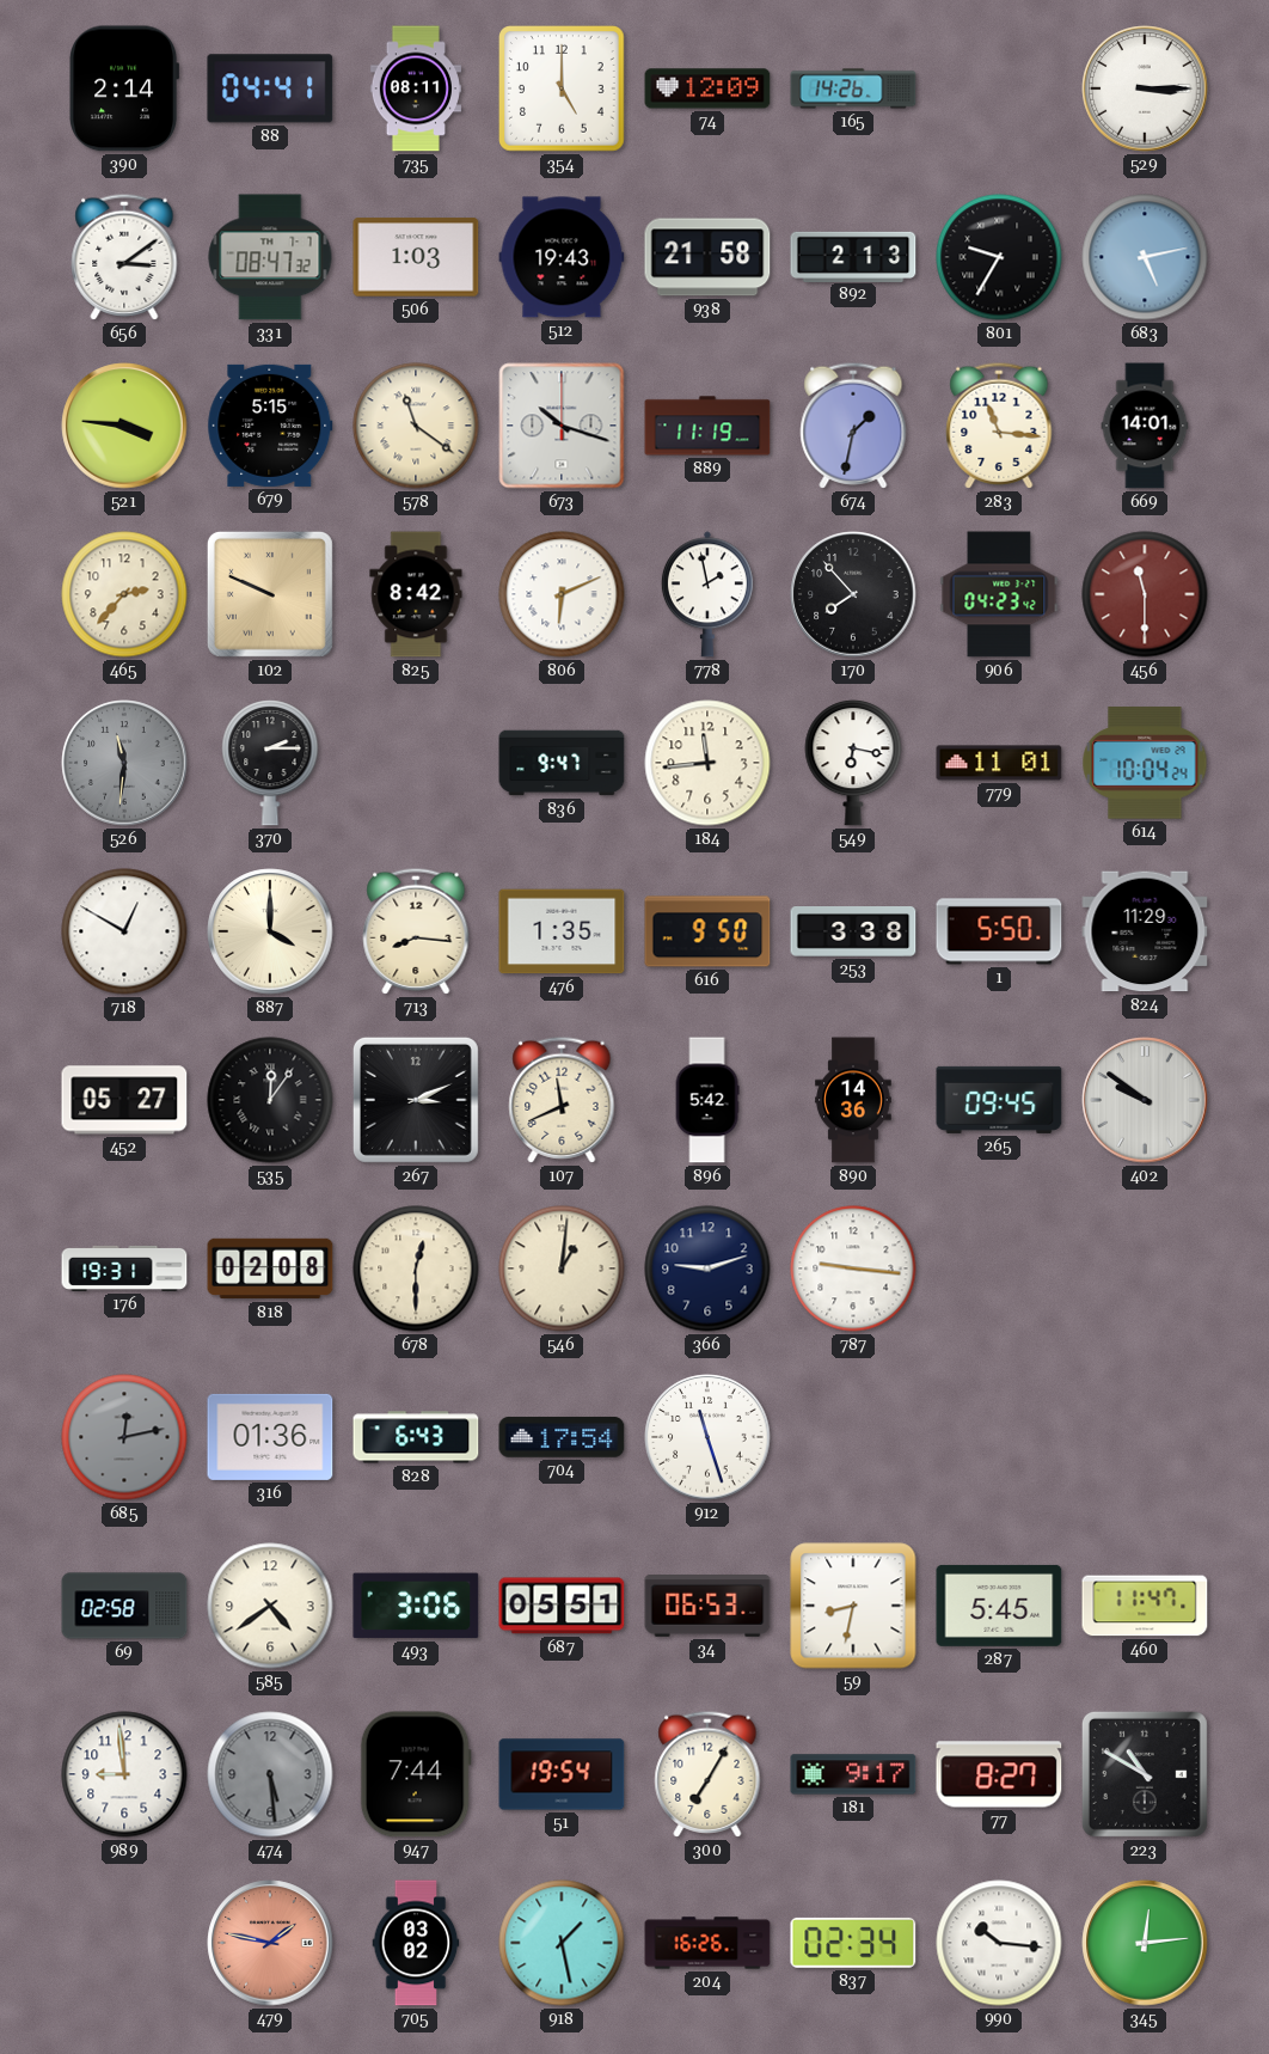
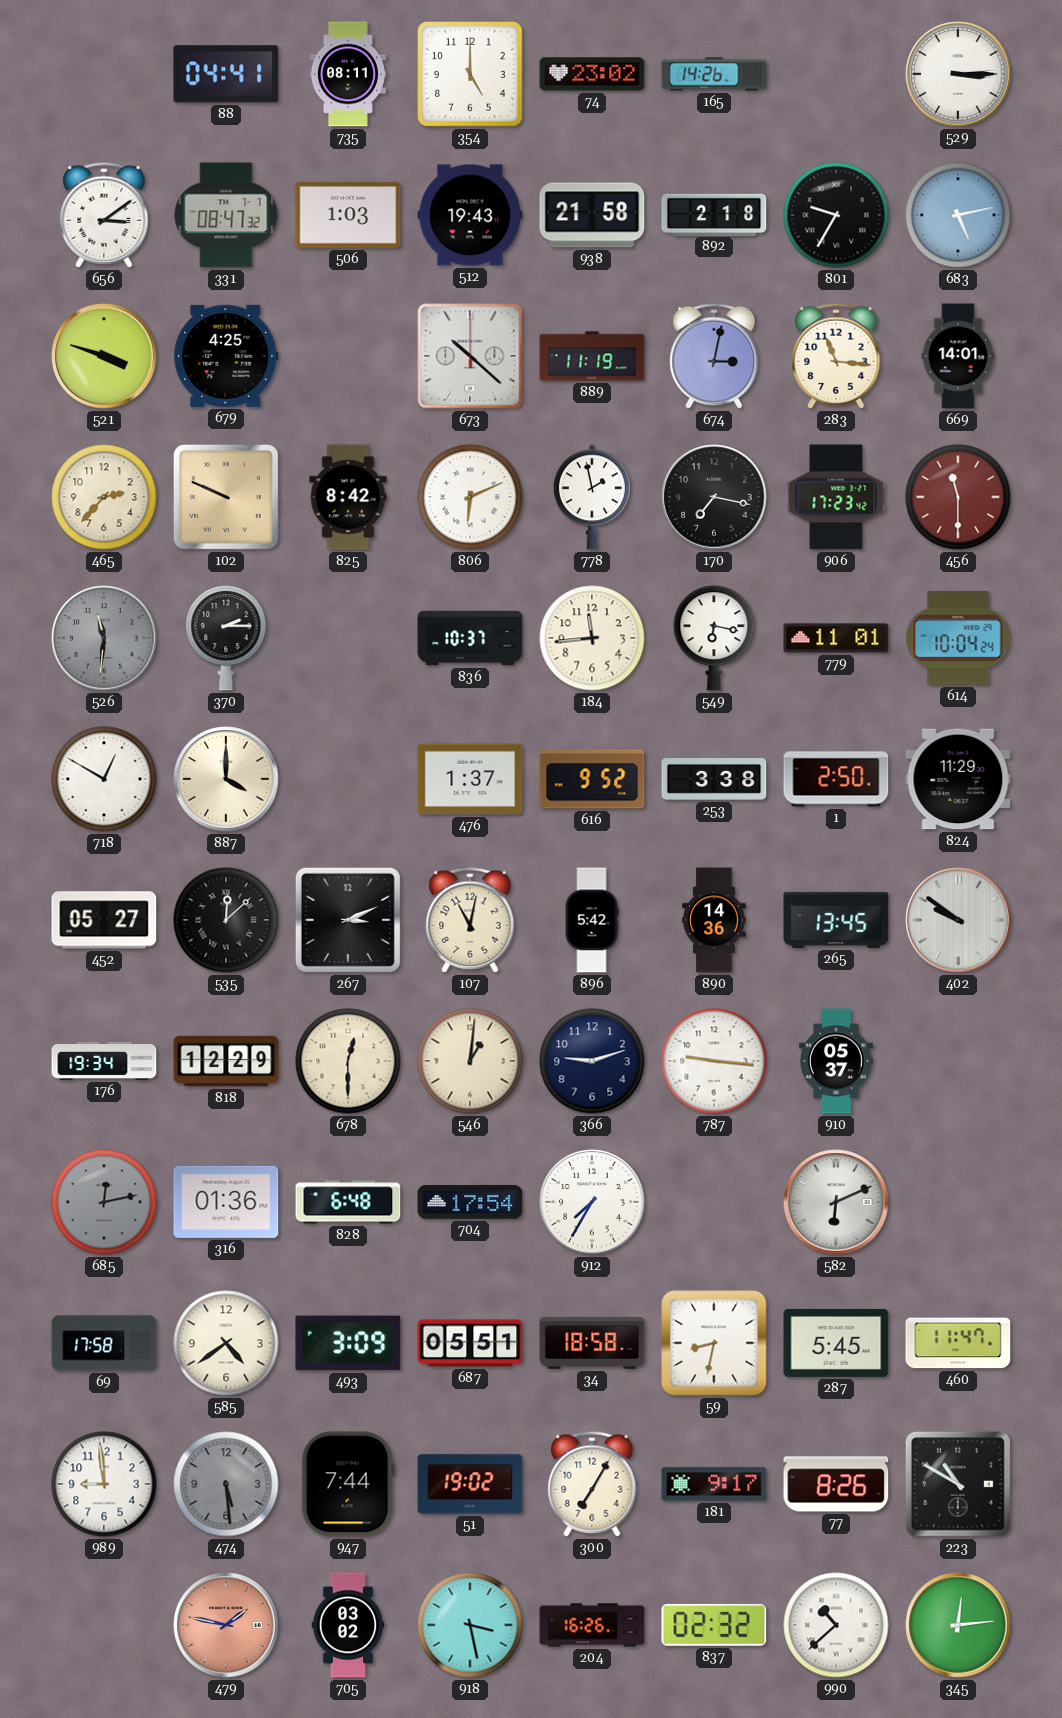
390: 2:14 -> none (124, 88)
74: 12:09 -> 23:02 (592, 74)
892: 2:13 -> 2:18 (714, 214)
521: 3:46 -> 3:48 (104, 356)
679: 5:15 -> 4:25 (226, 356)
578: 11:21 -> none (416, 426)
673: 10:18 -> 10:22 (470, 356)
674: 1:32 -> 3:02 (714, 356)
170: 7:53 -> 7:17 (714, 497)
906: 04:23 -> 17:23 (836, 497)
836: 9:47 -> 10:37 (470, 638)
713: 8:16 -> none (416, 931)
476: 1:35 -> 1:37 (470, 779)
616: 9:50 -> 9:52 (592, 779)
1: 5:50 -> 2:50 (836, 779)
535: 12:06 -> 12:08 (226, 920)
107: 11:41 -> 11:02 (470, 920)
265: 09:45 -> 13:45 (836, 920)
176: 19:31 -> 19:34 (104, 1061)
818: 02:08 -> 12:29 (226, 1061)
910: none -> 05:37 (837, 1061)
828: 6:43 -> 6:48 (348, 1202)
912: 11:27 -> 7:35 (592, 1202)
582: none -> 6:11 (836, 1202)
69: 02:58 -> 17:58 (104, 1343)
493: 3:06 -> 3:09 (348, 1343)
34: 06:53 -> 18:58 (592, 1344)
51: 19:54 -> 19:02 (470, 1484)
77: 8:27 -> 8:26 (836, 1484)
918: 1:28 -> 3:28 (470, 1625)
837: 02:34 -> 02:32 (714, 1625)
990: 10:16 -> 10:38 (836, 1625)
